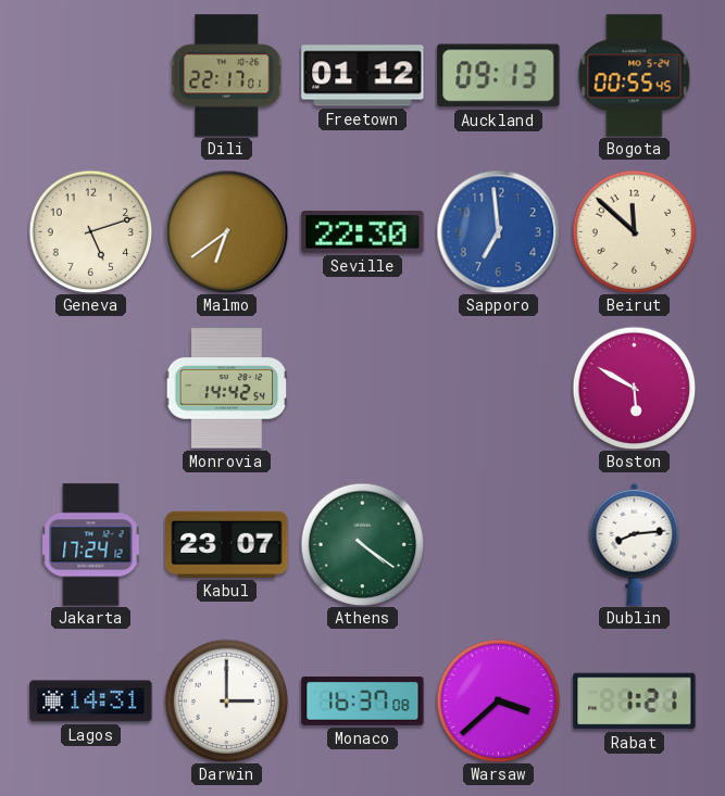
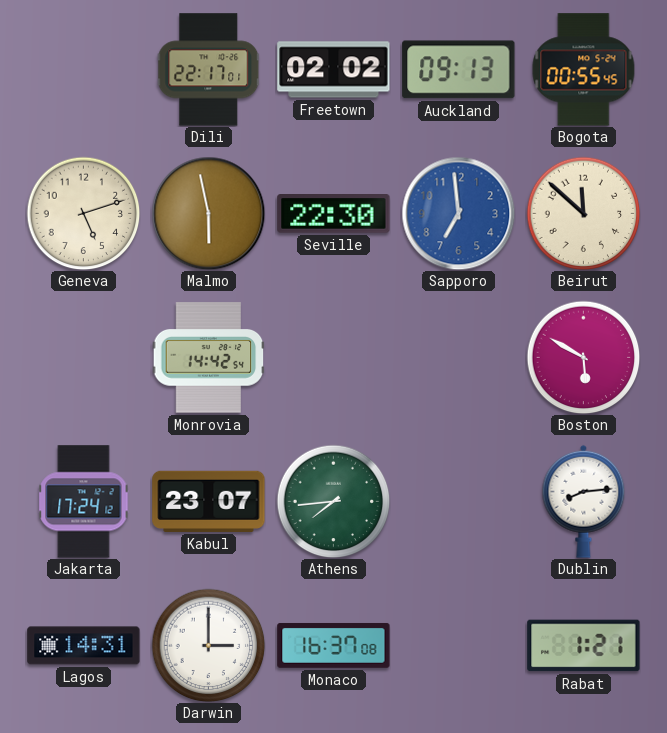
Freetown: 01:12 -> 02:02 (334, 70)
Malmo: 6:39 -> 5:58 (208, 213)
Athens: 4:21 -> 7:44 (333, 501)
Warsaw: 3:38 -> none (498, 700)
